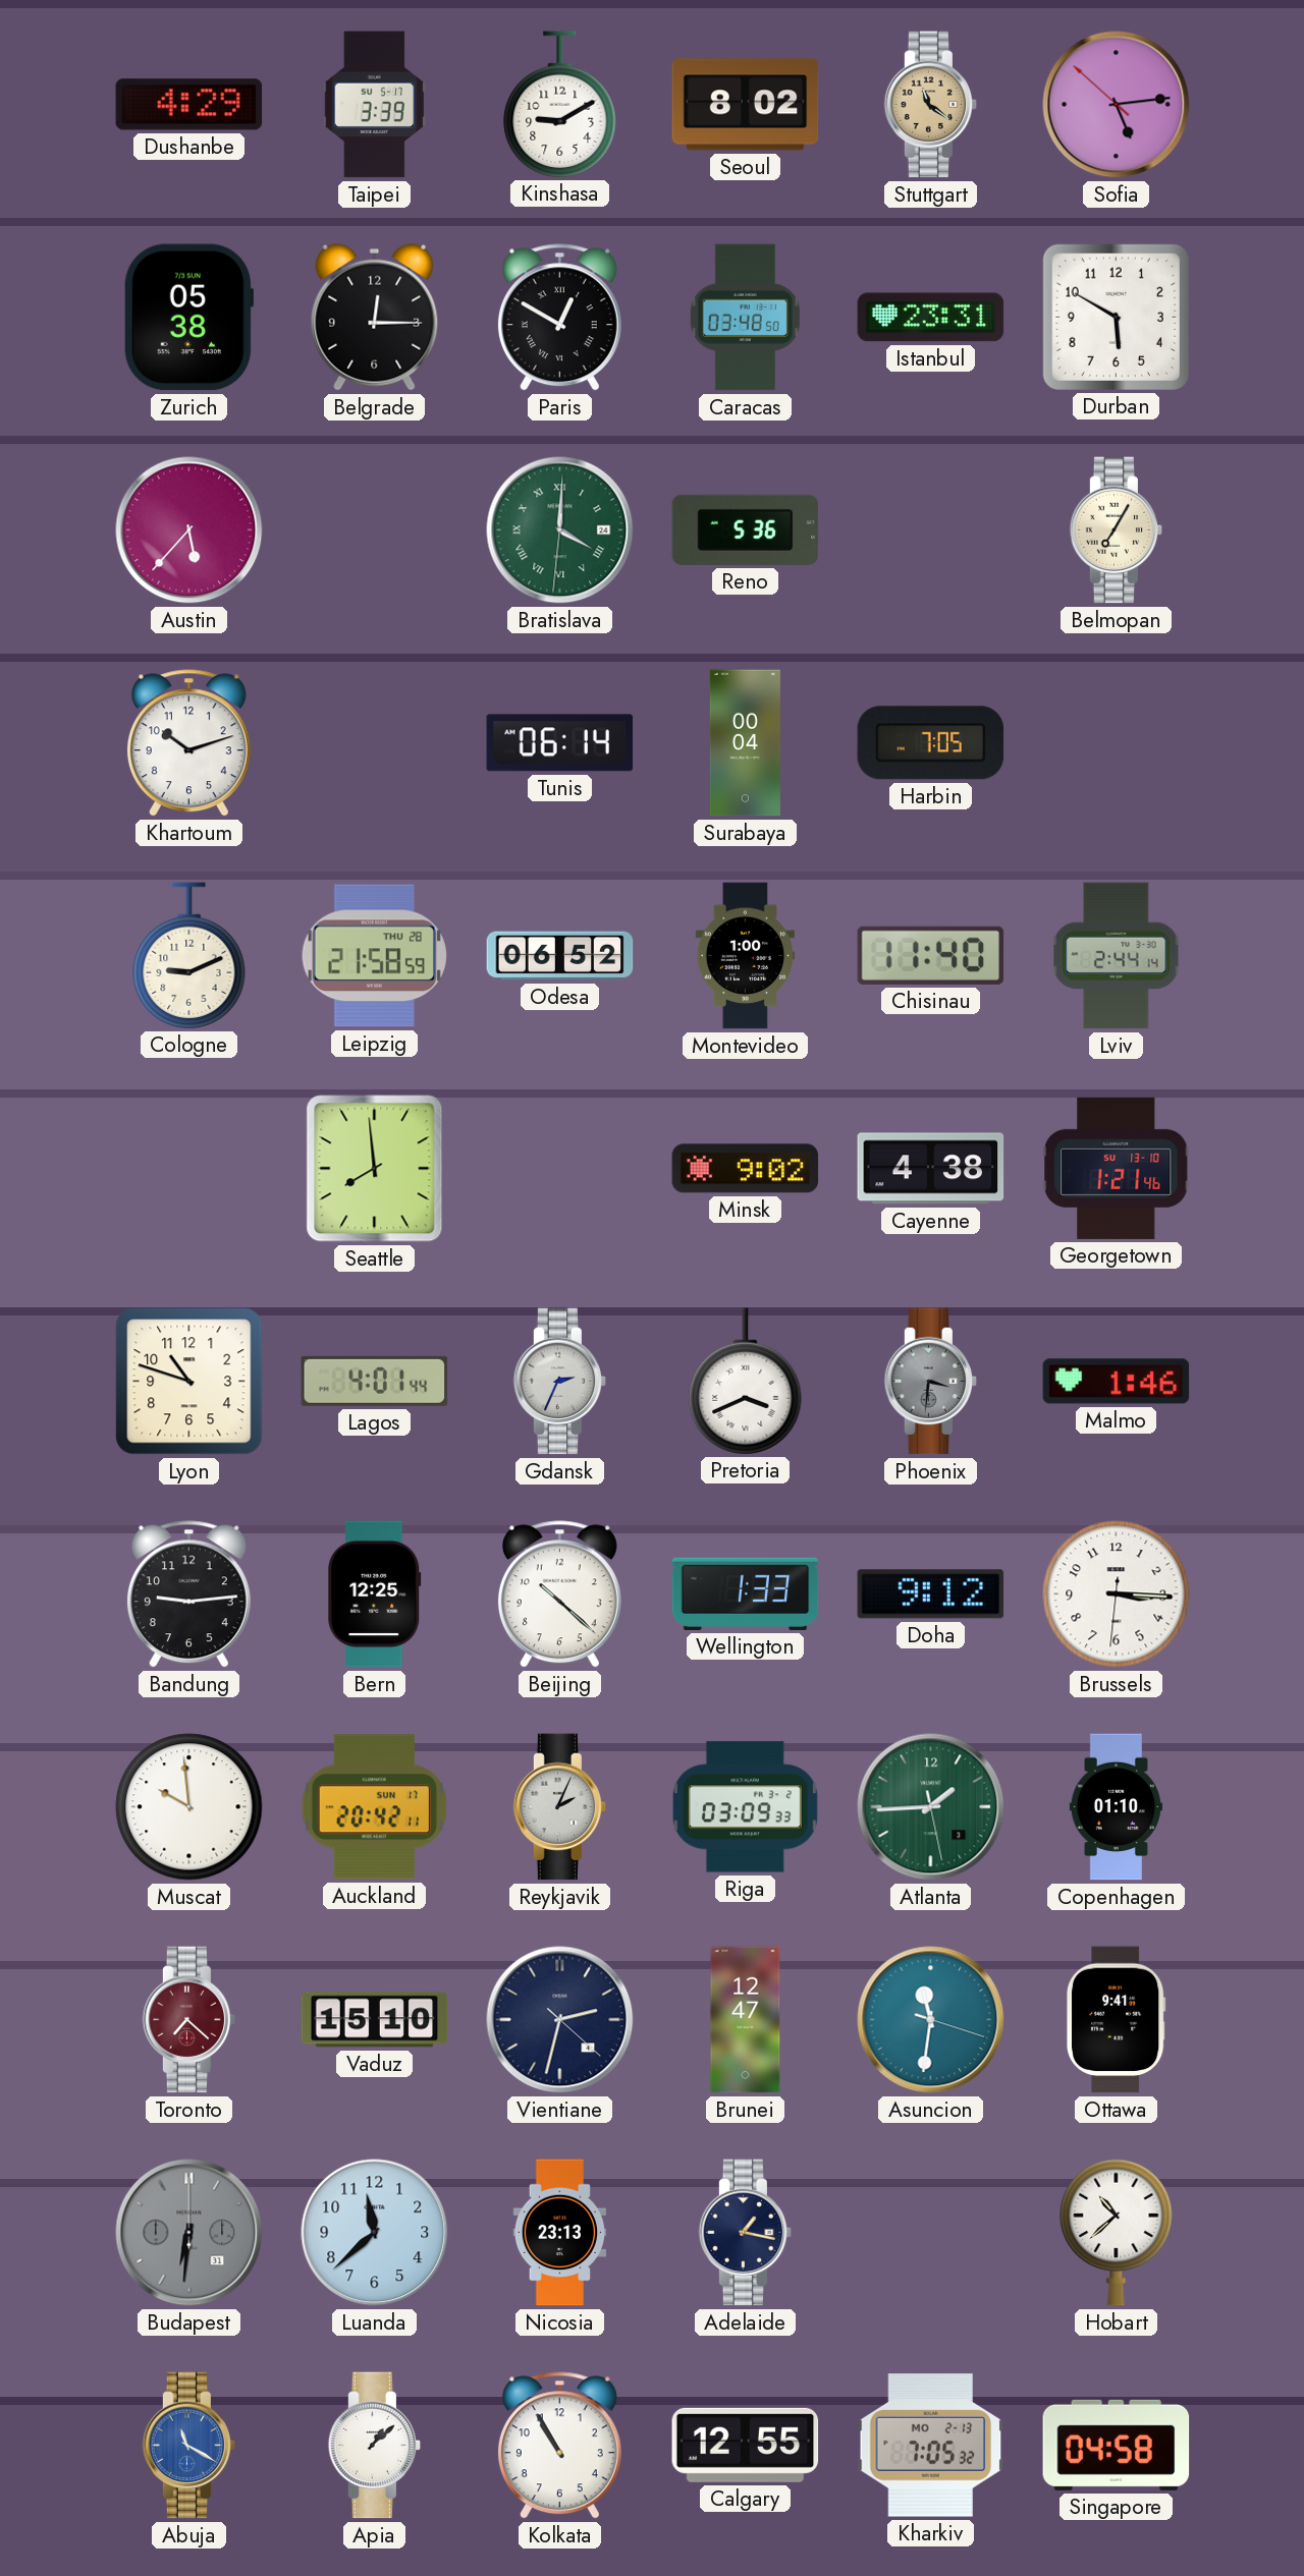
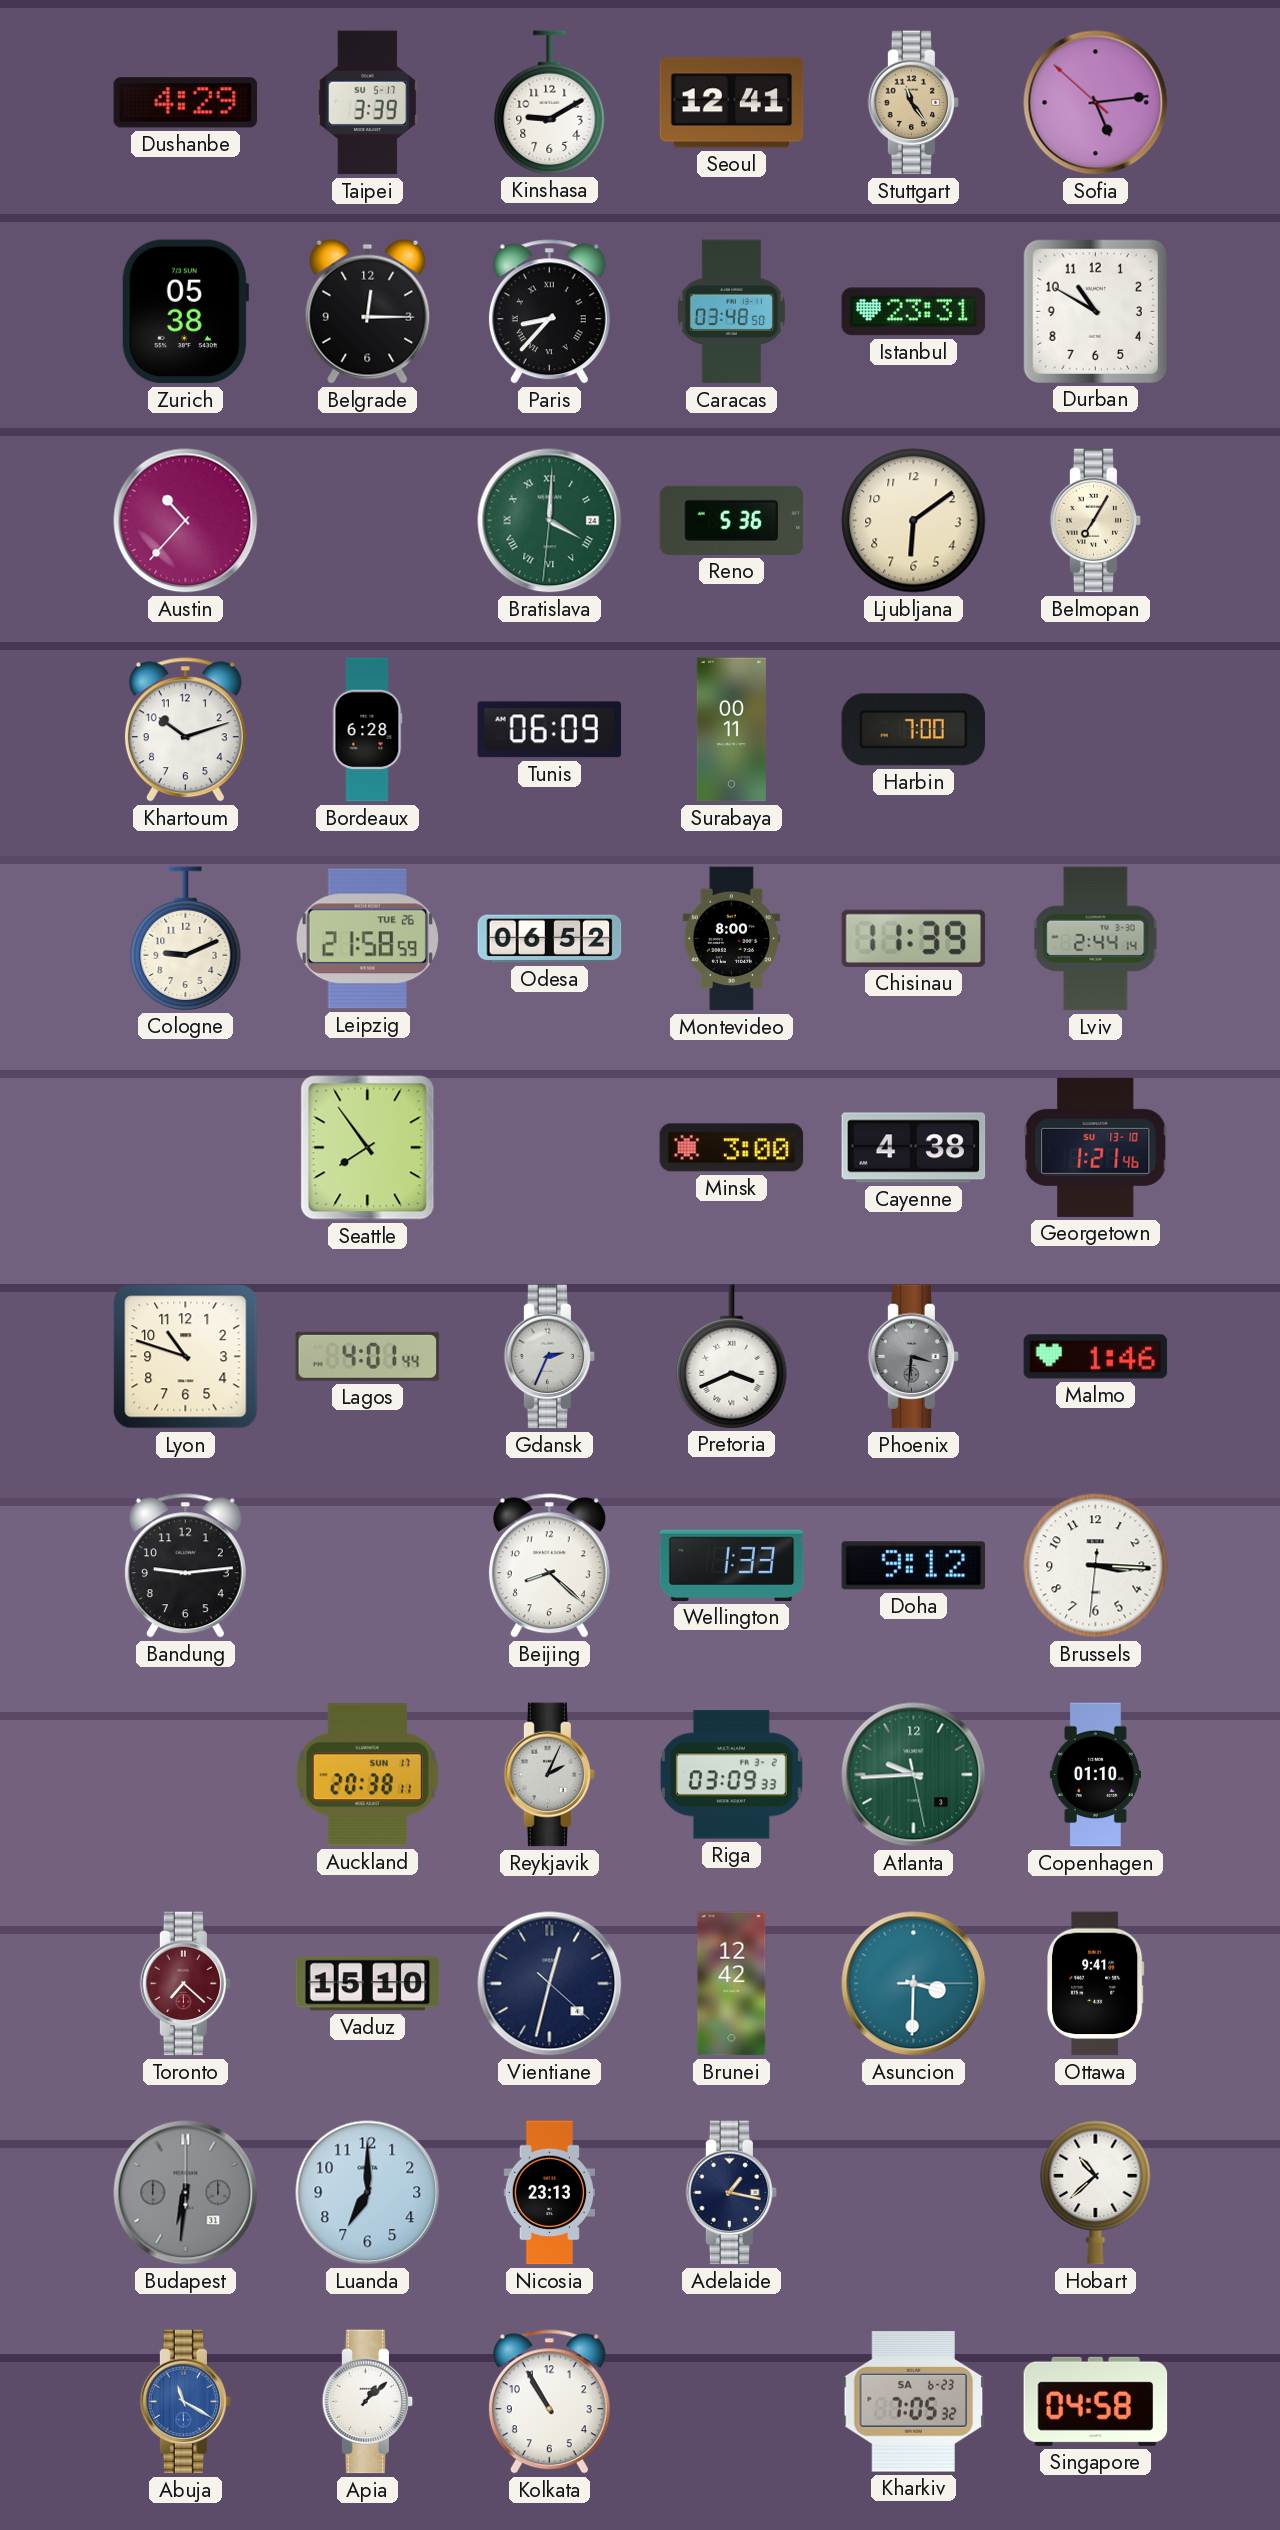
Seoul: 8:02 -> 12:41 (732, 103)
Stuttgart: 11:21 -> 11:24 (914, 103)
Paris: 12:50 -> 8:37 (549, 312)
Durban: 5:50 -> 10:50 (1095, 311)
Austin: 5:37 -> 10:37 (186, 521)
Ljubljana: none -> 6:09 (914, 521)
Bordeaux: none -> 6:28 (367, 730)
Tunis: 06:14 -> 06:09 (550, 730)
Surabaya: 00:04 -> 00:11 (731, 730)
Harbin: 7:05 -> 7:00 (914, 730)
Leipzig date: THU 28 -> TUE 26 (367, 939)
Montevideo: 1:00 -> 8:00 (731, 939)
Chisinau: 11:40 -> 11:39 (914, 938)
Seattle: 7:59 -> 7:54 (368, 1148)
Minsk: 9:02 -> 3:00 (732, 1148)
Bern: 12:25 -> none (375, 1594)
Beijing: 10:22 -> 8:22 (549, 1566)
Muscat: 9:59 -> none (189, 1807)
Auckland: 20:42 -> 20:38 (367, 1775)
Atlanta: 1:44 -> 9:44 (914, 1775)
Vientiane: 2:32 -> 12:32 (550, 1984)
Brunei: 12:47 -> 12:42 (732, 1984)
Asuncion: 11:31 -> 3:30 (914, 1984)
Luanda: 11:38 -> 7:00 (368, 2193)
Calgary: 12:55 -> none (746, 2445)
Kharkiv date: MO 2-13 -> SA 6-23 (914, 2402)
